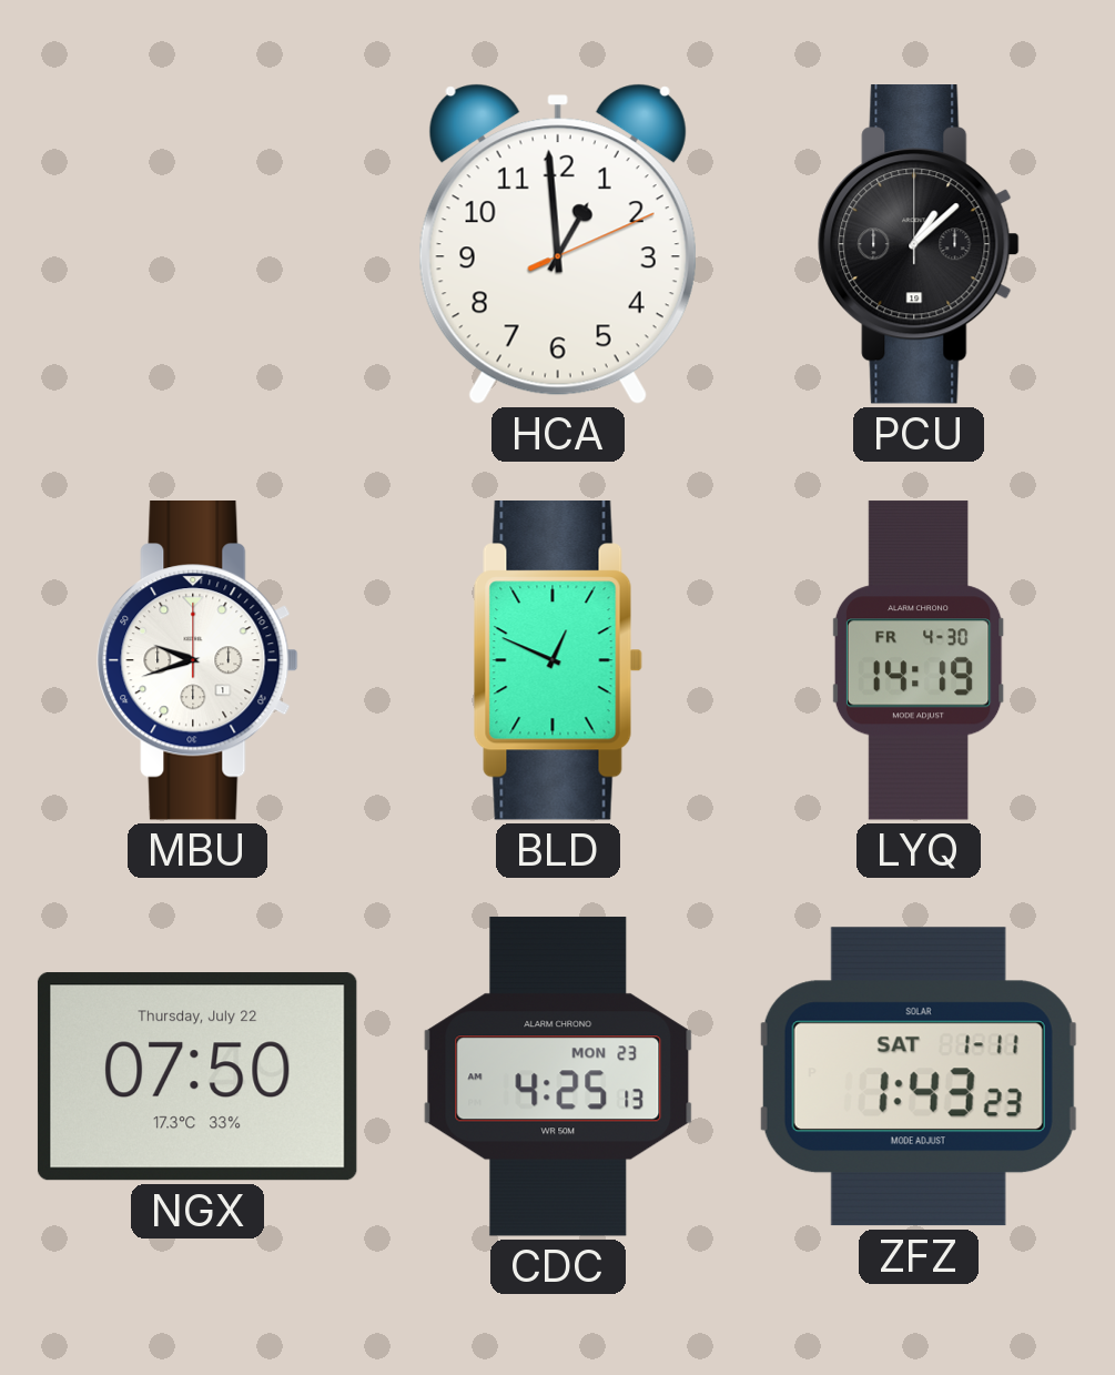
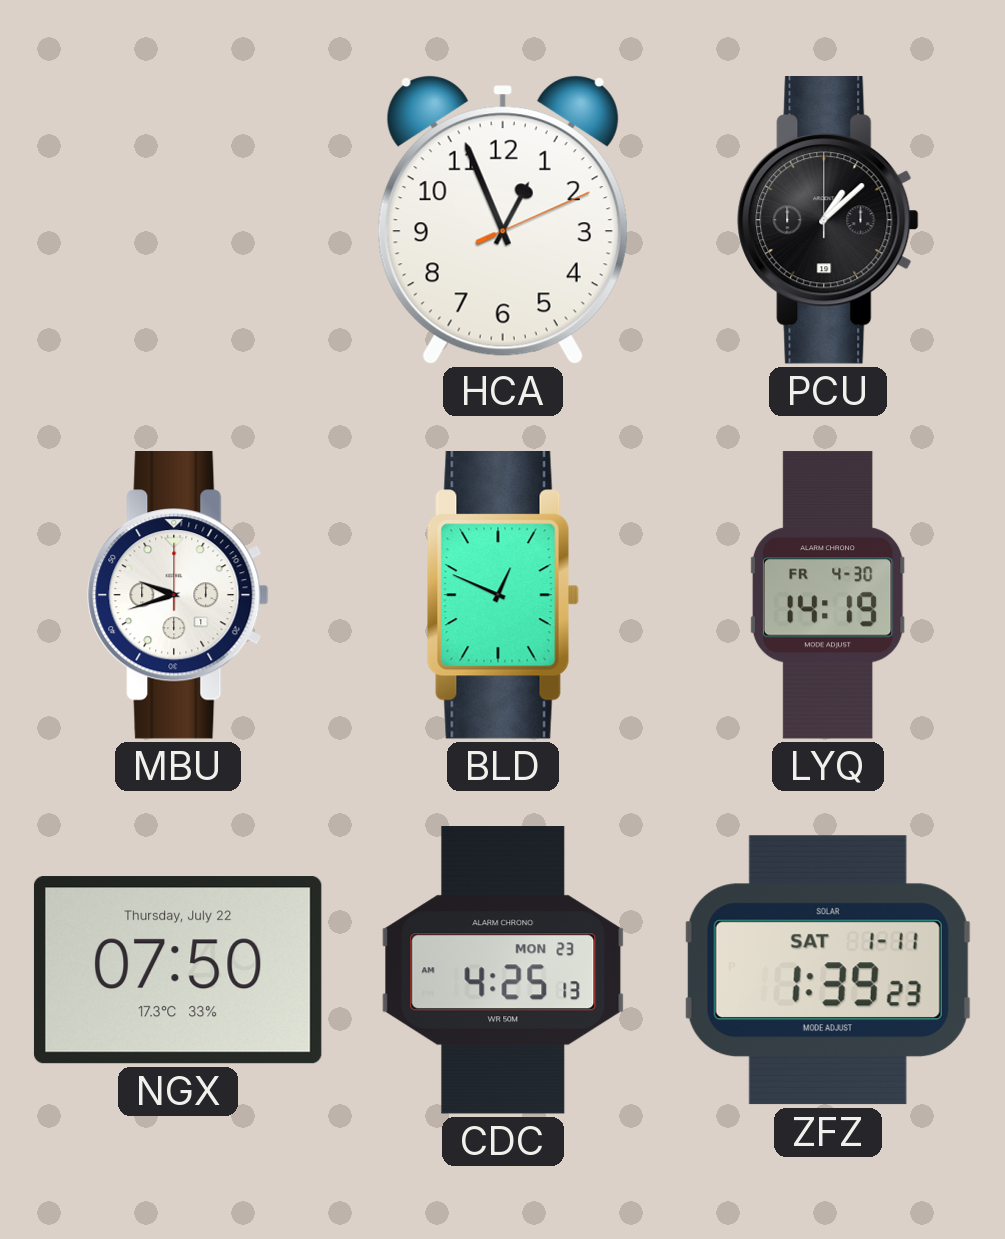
HCA: 12:59 -> 12:56 (503, 220)
ZFZ: 1:43 -> 1:39 (828, 970)
